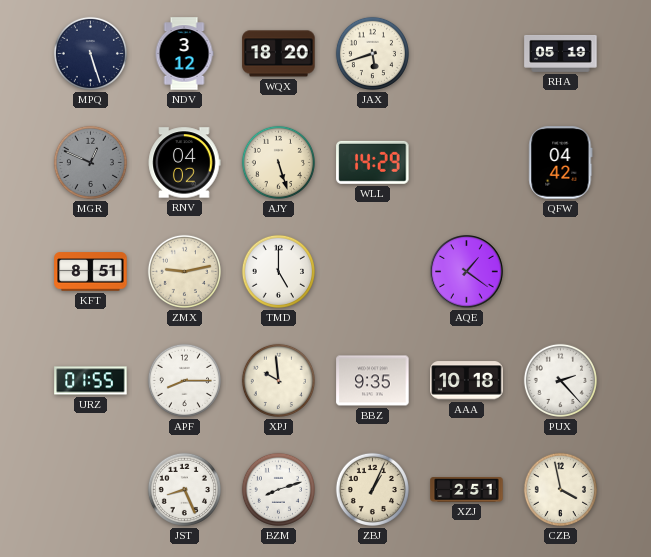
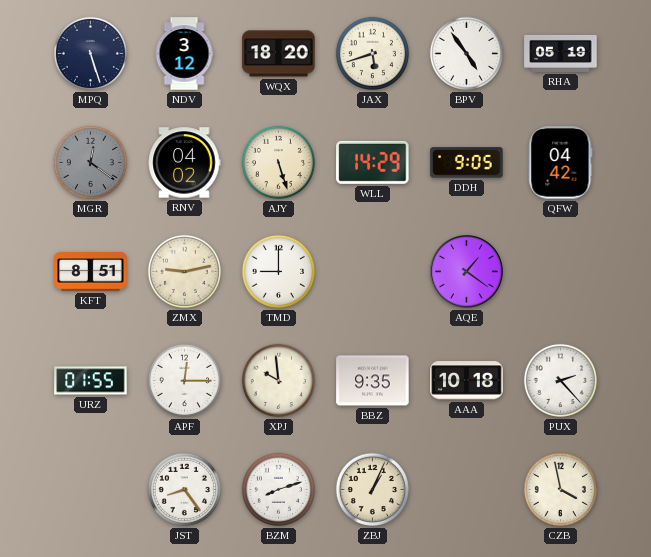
BPV: none -> 4:54 (466, 53)
MGR: 12:49 -> 12:21 (90, 162)
DDH: none -> 9:05 (467, 163)
TMD: 5:00 -> 9:00 (278, 271)
APF: 8:15 -> 12:15 (184, 380)
JST: 8:26 -> 8:24 (184, 489)
XZJ: 2:51 -> none (467, 490)
